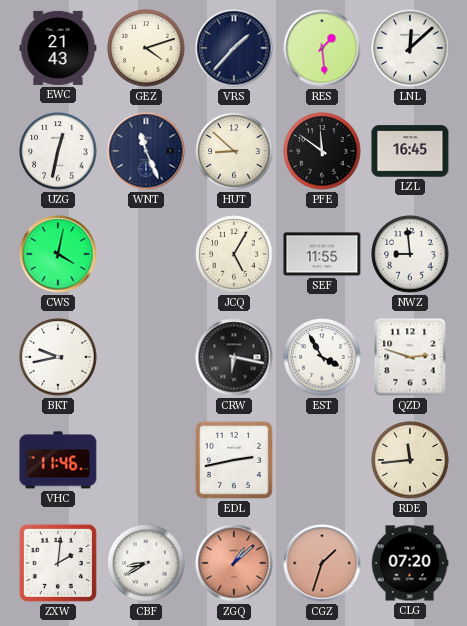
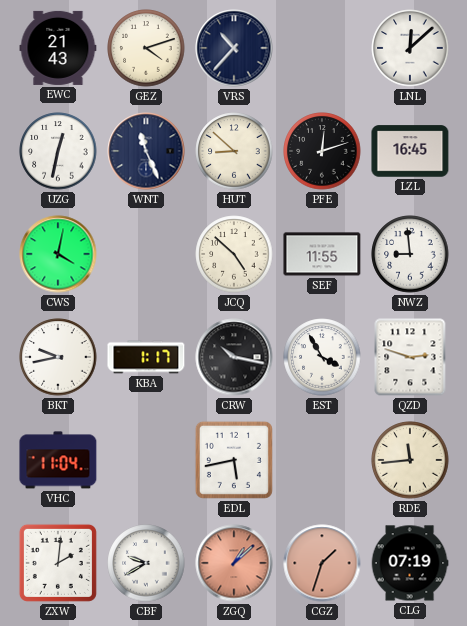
VRS: 1:37 -> 10:37 (234, 48)
RES: 1:29 -> none (322, 48)
PFE: 11:51 -> 12:12 (322, 151)
JCQ: 5:05 -> 4:52 (234, 254)
KBA: none -> 1:17 (146, 357)
CRW: 6:17 -> 10:17 (234, 357)
VHC: 11:46 -> 11:04 (58, 460)
EDL: 2:43 -> 5:43 (234, 460)
CBF: 8:40 -> 9:40 (146, 563)
CLG: 07:20 -> 07:19 (410, 563)
